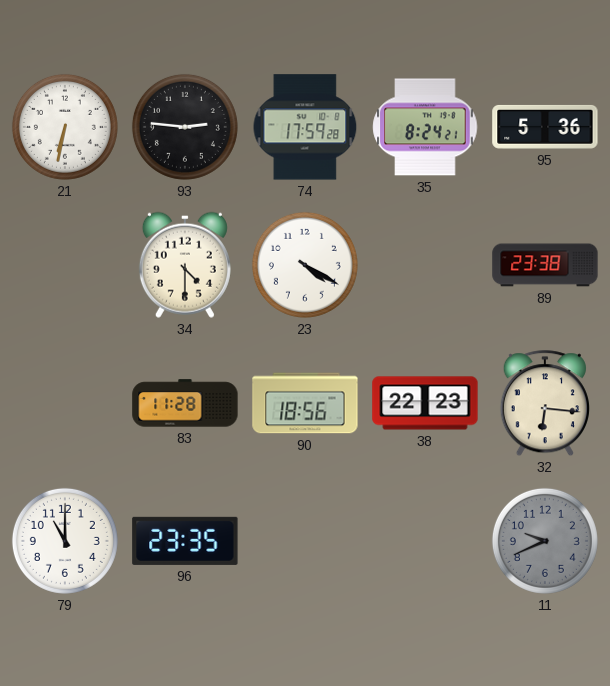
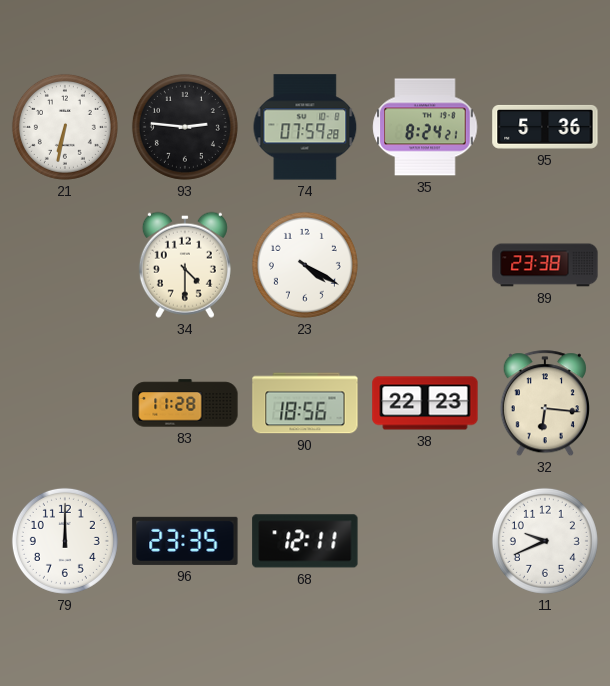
74: 17:59 -> 07:59 (305, 127)
79: 11:00 -> 12:00 (65, 541)
68: none -> 12:11 (305, 541)
11 dial: grey -> white (545, 541)
